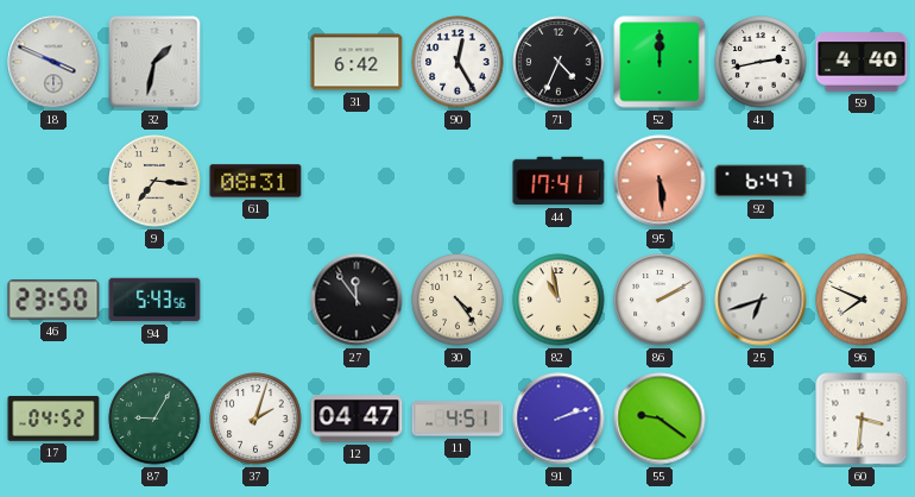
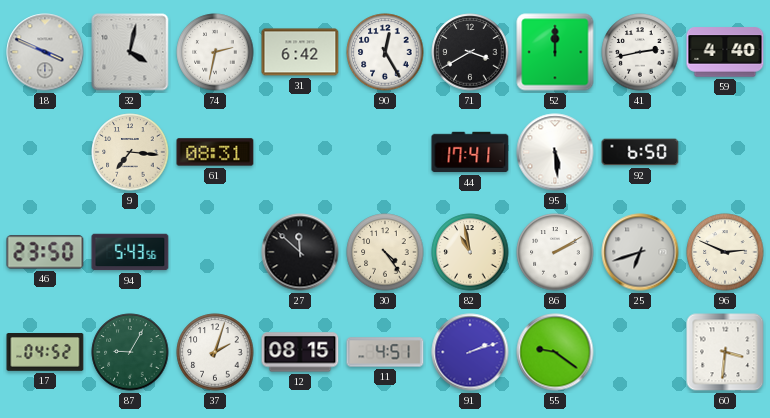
32: 1:32 -> 4:02 (130, 52)
74: none -> 2:32 (215, 52)
71: 4:34 -> 3:40 (470, 52)
95 dial: salmon -> white (555, 152)
92: 6:47 -> 6:50 (640, 152)
27: 11:54 -> 11:52 (300, 252)
96: 7:49 -> 2:49 (725, 252)
12: 04:47 -> 08:15 (300, 352)
